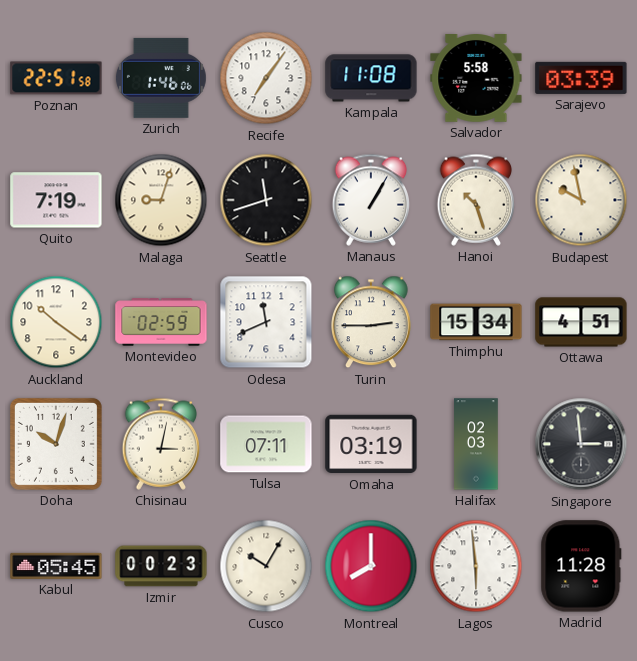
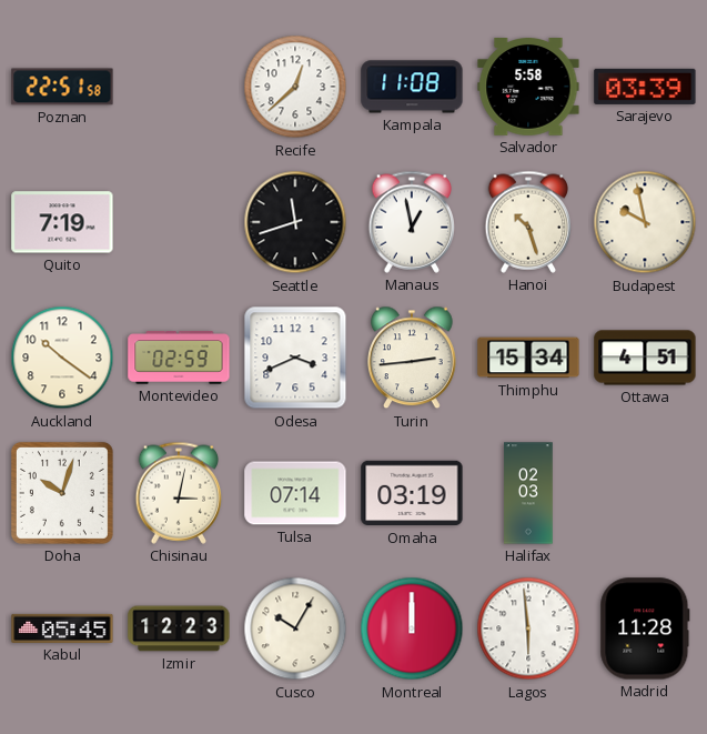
Zurich: 1:46 -> none (161, 78)
Recife: 7:06 -> 12:38 (295, 87)
Malaga: 9:03 -> none (161, 200)
Manaus: 1:05 -> 12:58 (412, 222)
Odesa: 11:41 -> 3:41 (295, 358)
Turin: 2:45 -> 2:44 (413, 358)
Tulsa: 07:11 -> 07:14 (295, 493)
Singapore: 2:59 -> none (581, 444)
Izmir: 00:23 -> 12:23 (179, 629)
Montreal: 8:00 -> 12:00 (412, 629)
